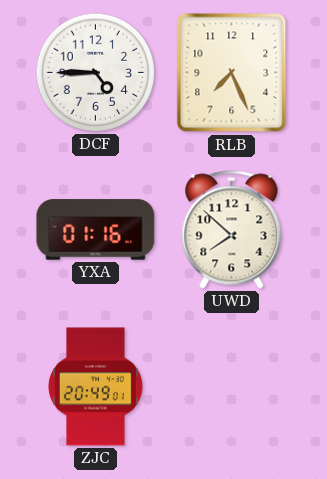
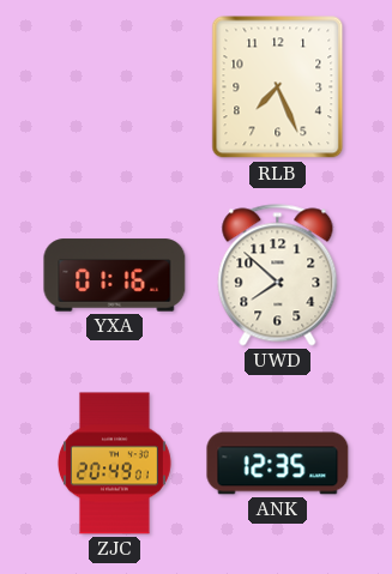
DCF: 4:45 -> none (95, 72)
ANK: none -> 12:35 (278, 464)
